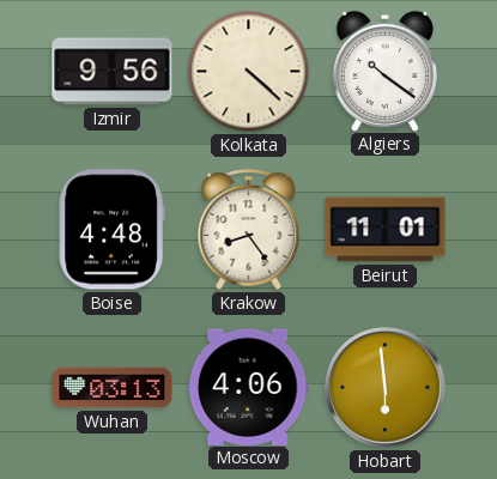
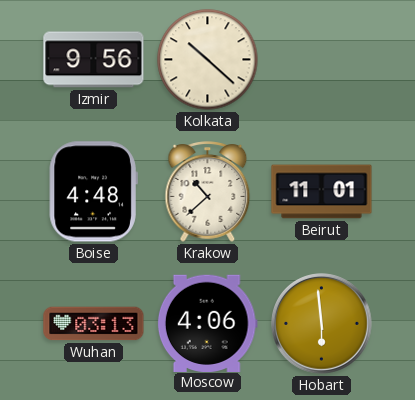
Kolkata: 4:22 -> 10:22 (208, 60)
Algiers: 10:21 -> none (384, 71)
Krakow: 8:24 -> 10:38 (208, 192)
